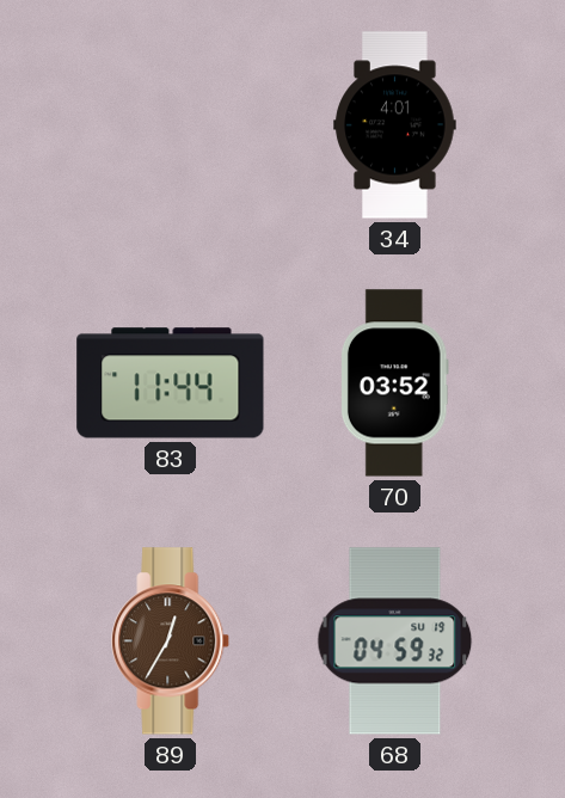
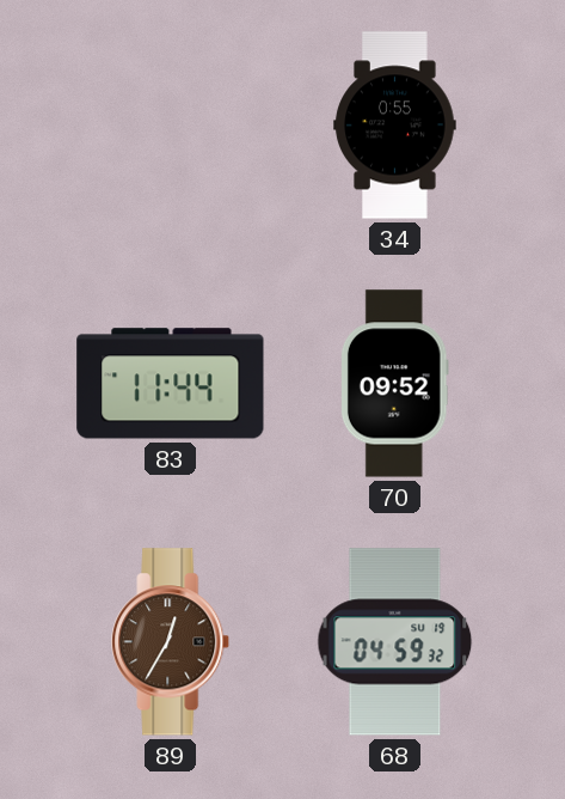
34: 4:01 -> 0:55 (395, 126)
70: 03:52 -> 09:52 (394, 384)
